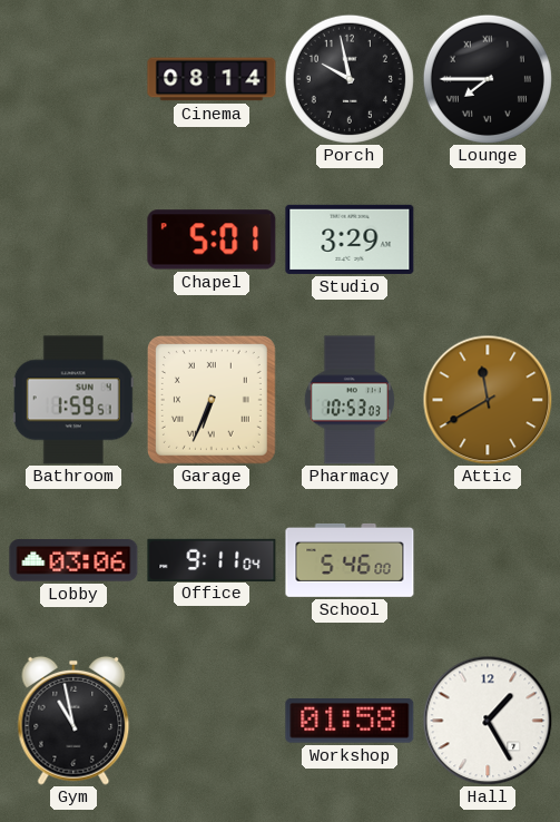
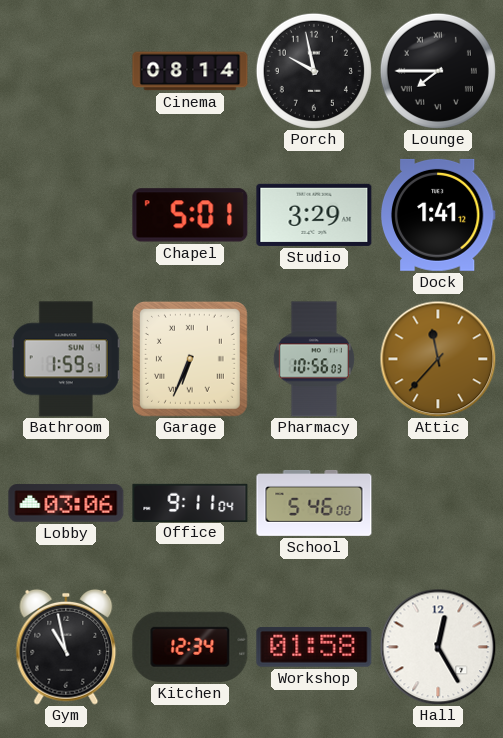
Dock: none -> 1:41 (438, 215)
Pharmacy: 10:53 -> 10:56 (314, 359)
Attic: 11:40 -> 11:37 (438, 359)
Kitchen: none -> 12:34 (190, 647)
Hall: 1:25 -> 12:25 (438, 647)
